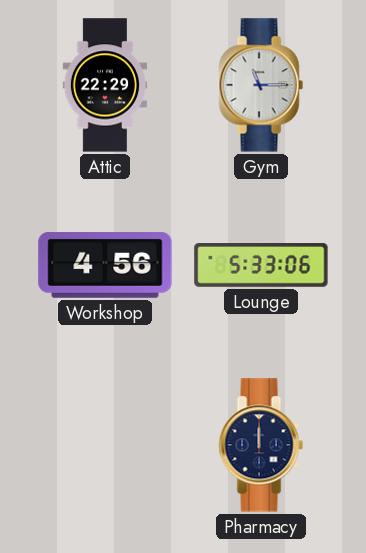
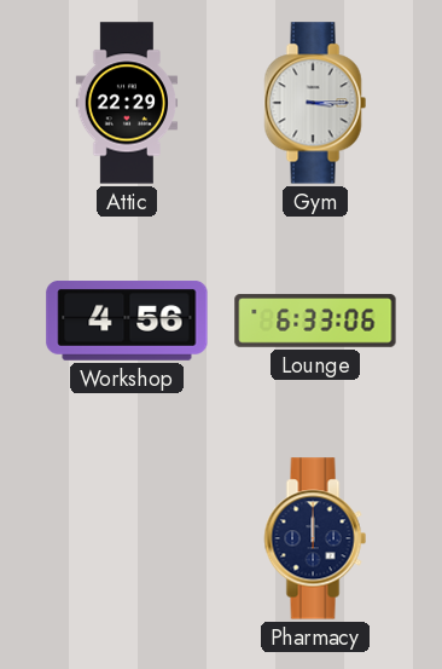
Gym: 11:15 -> 3:15 (315, 103)
Lounge: 5:33 -> 6:33 (315, 321)
